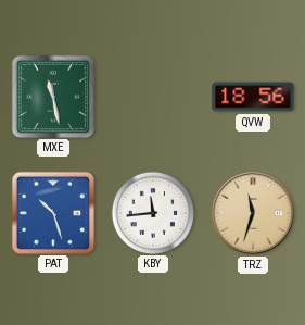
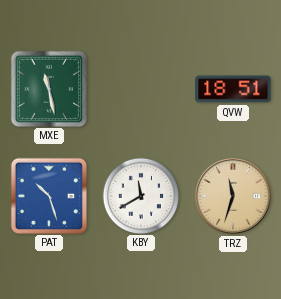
QVW: 18:56 -> 18:51 (233, 89)
KBY: 11:44 -> 11:40 (140, 195)
